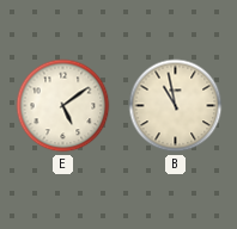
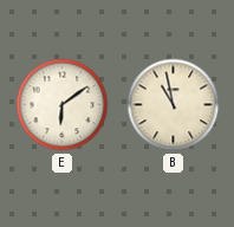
E: 5:09 -> 6:09 (63, 105)
